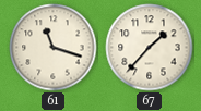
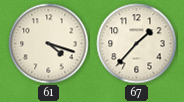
61: 11:18 -> 4:18 (49, 44)
